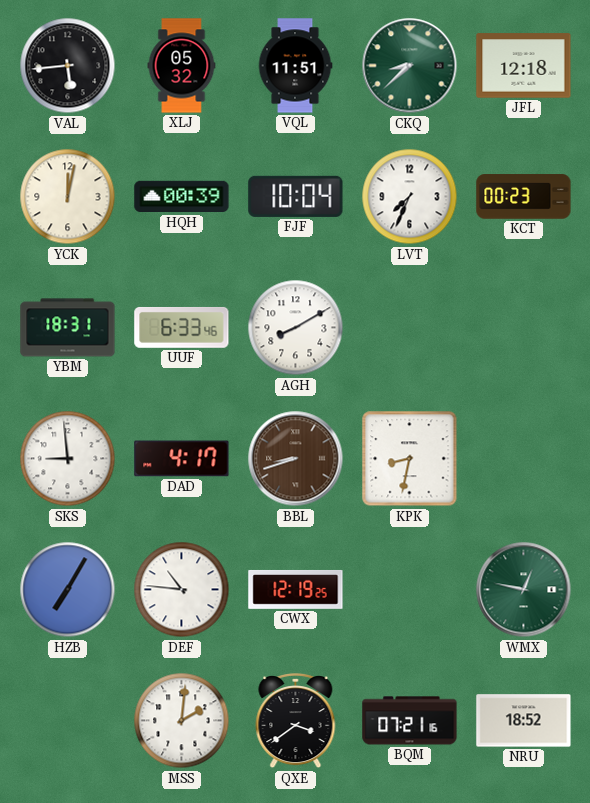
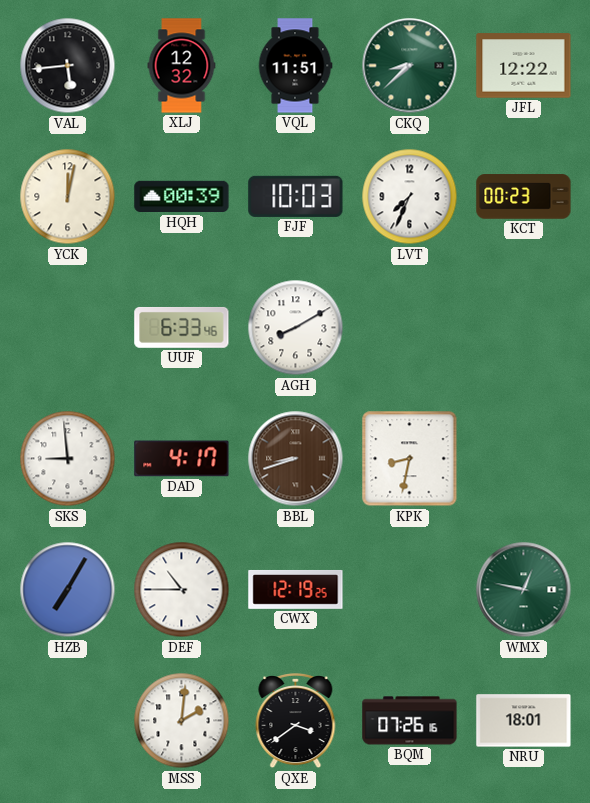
XLJ: 05:32 -> 12:32 (182, 66)
JFL: 12:18 -> 12:22 (524, 66)
FJF: 10:04 -> 10:03 (296, 196)
YBM: 18:31 -> none (68, 328)
DEF: 10:46 -> 10:45 (182, 590)
BQM: 07:21 -> 07:26 (410, 721)
NRU: 18:52 -> 18:01 (524, 721)
